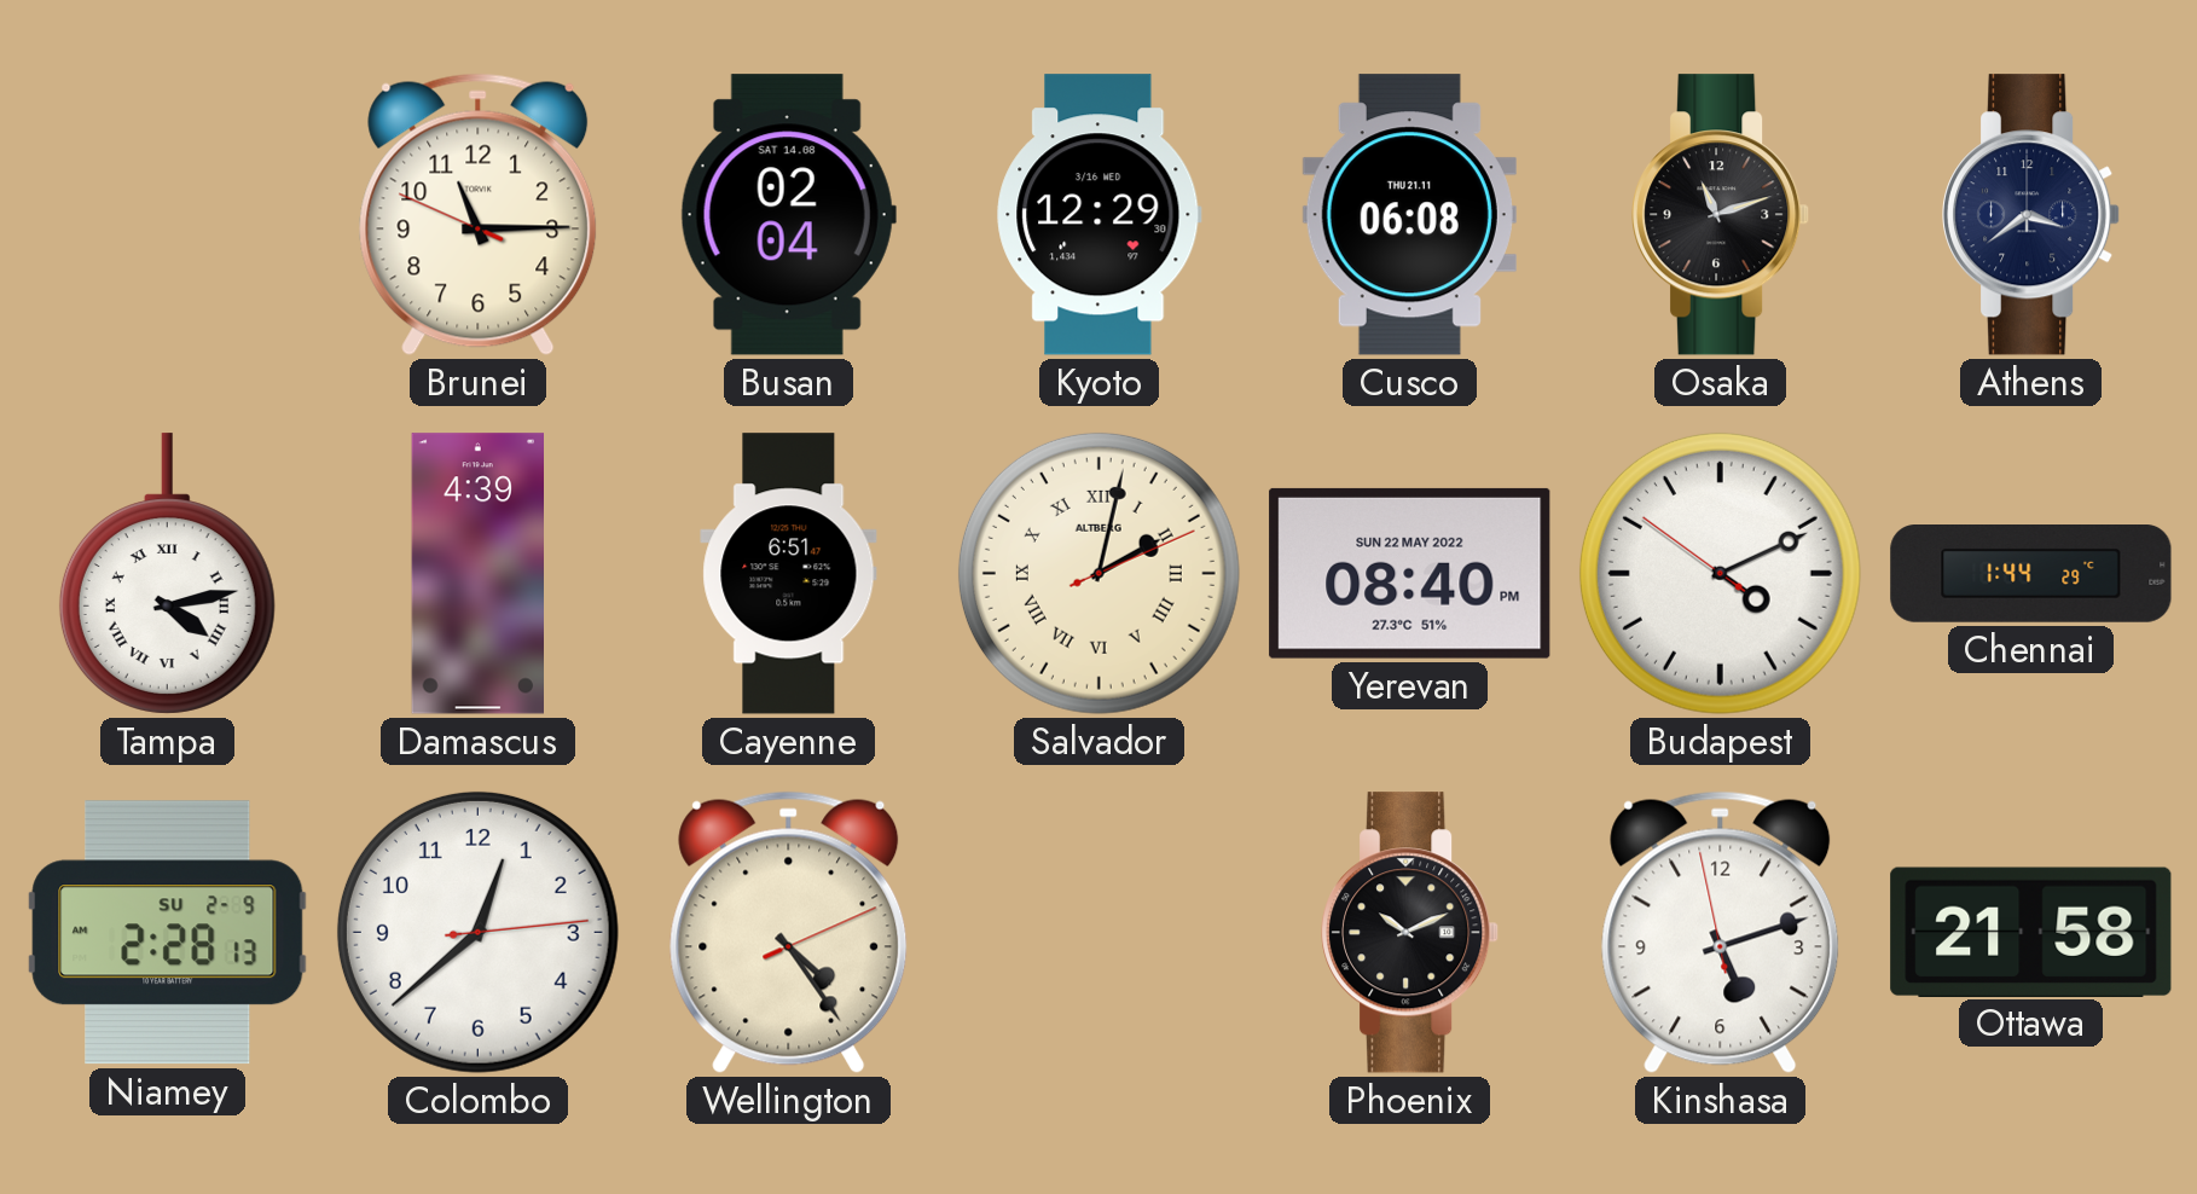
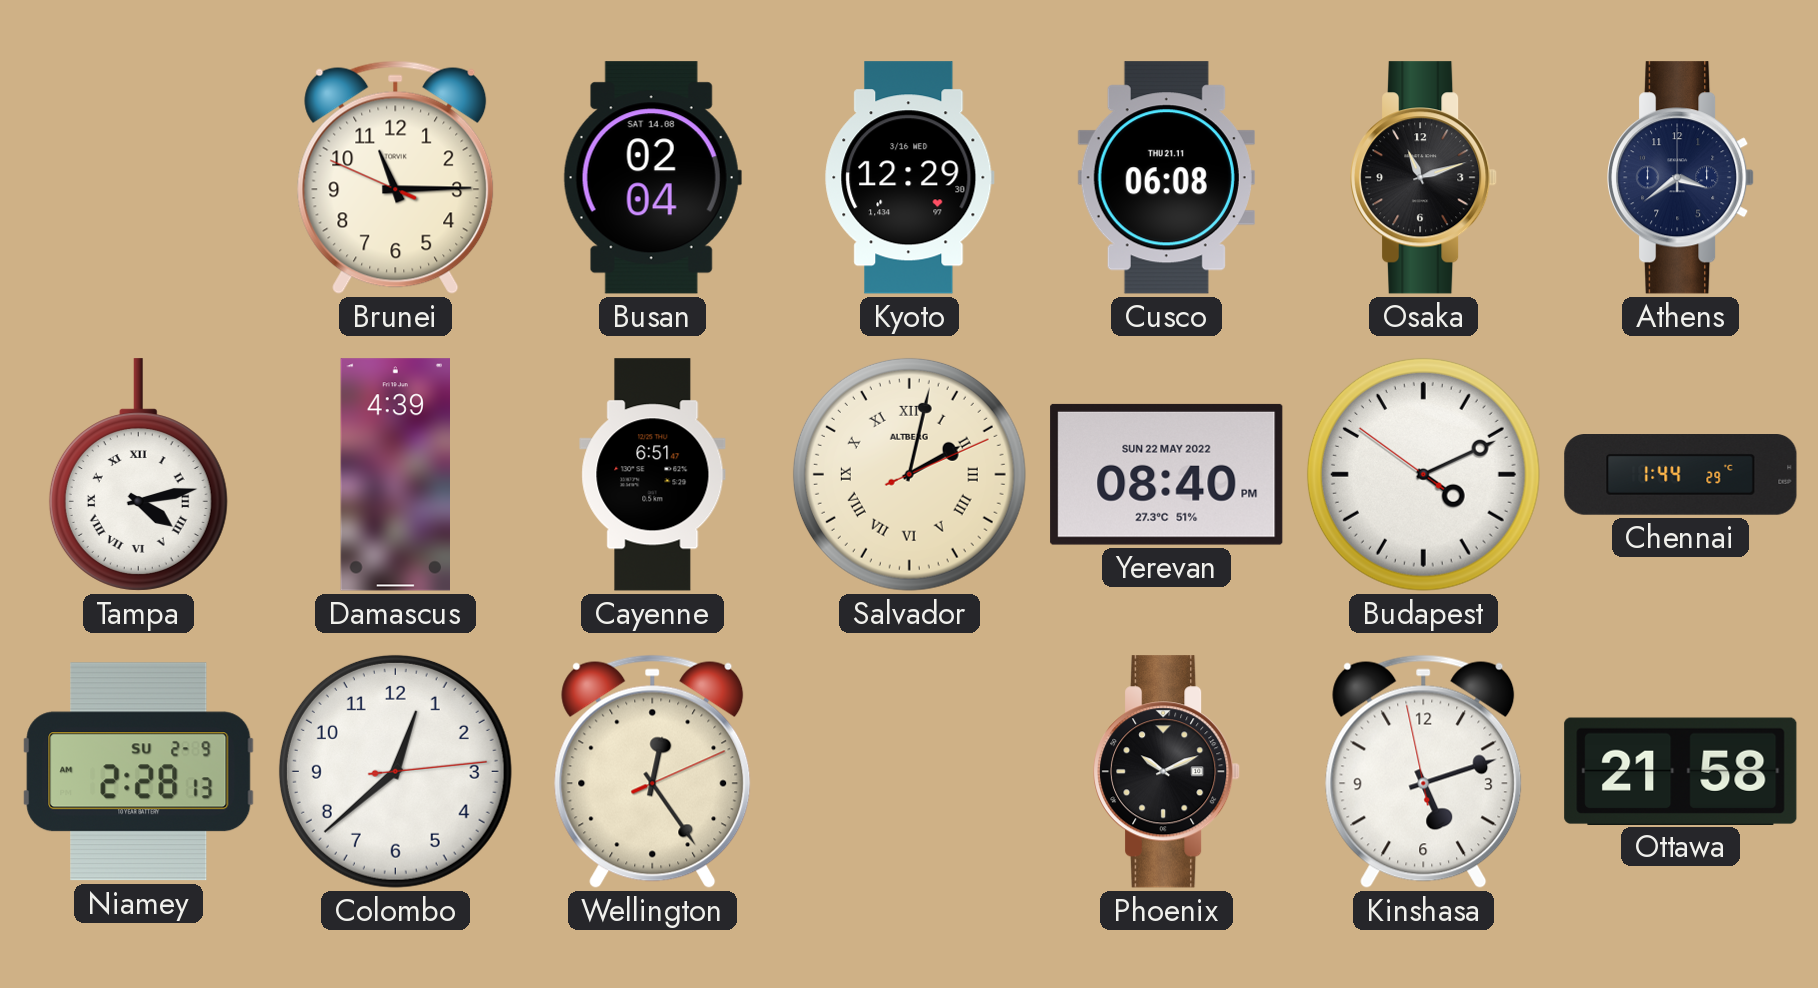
Wellington: 4:24 -> 12:24 (653, 771)
